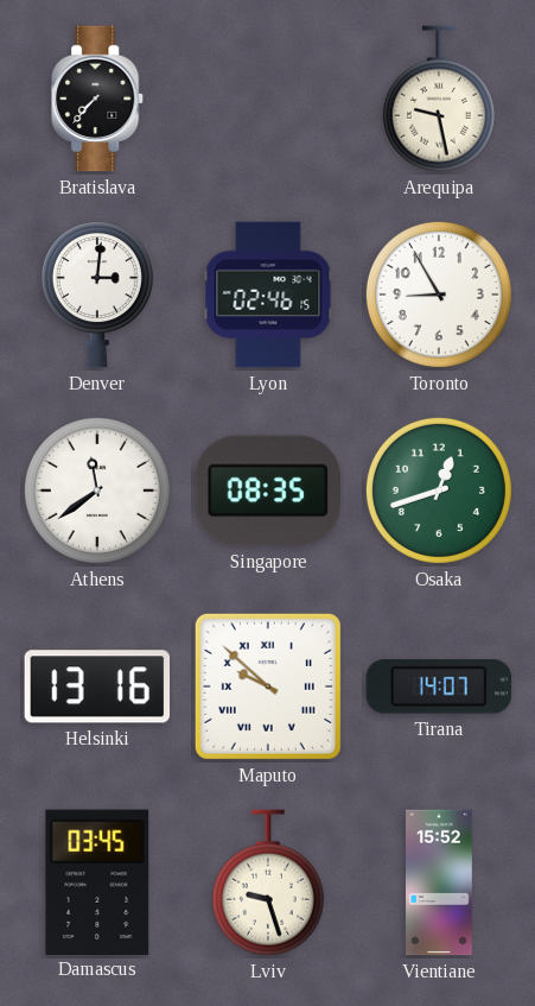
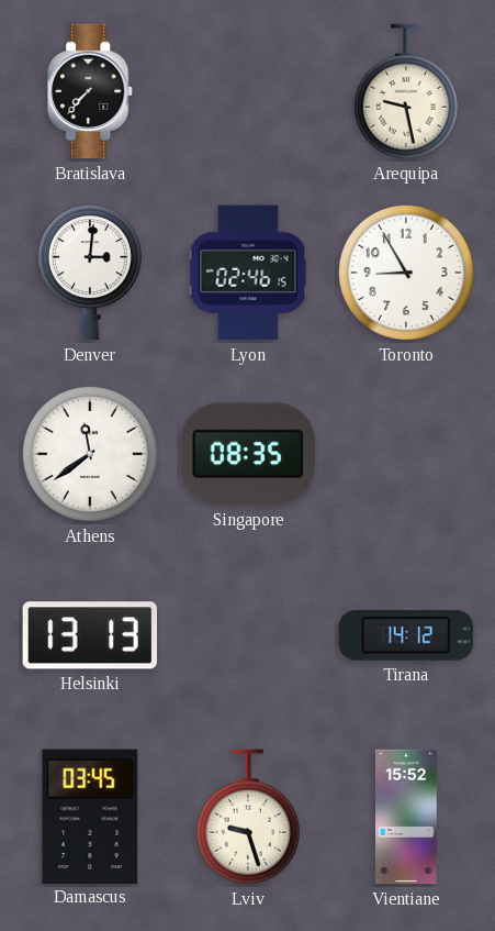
Osaka: 12:42 -> none (439, 491)
Helsinki: 13:16 -> 13:13 (89, 635)
Maputo: 9:52 -> none (268, 687)
Tirana: 14:07 -> 14:12 (406, 635)
